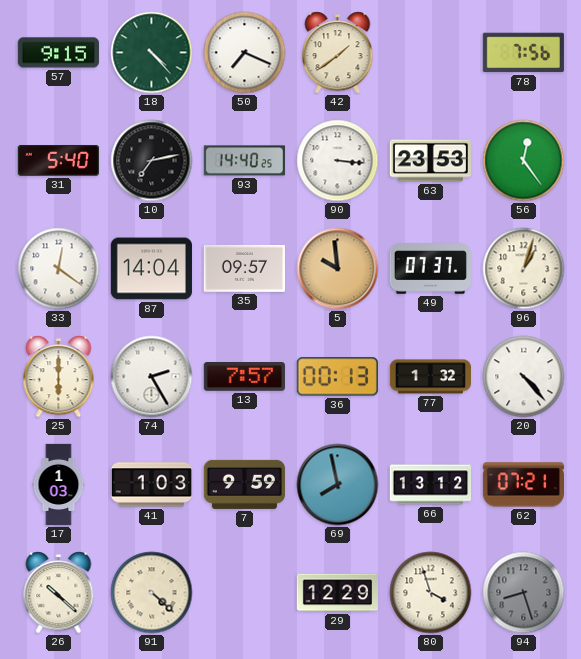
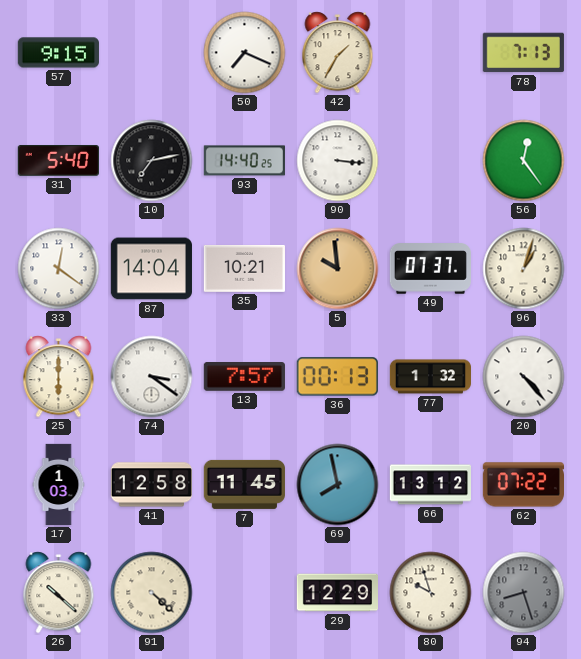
18: 4:23 -> none (152, 53)
42: 1:39 -> 1:35 (338, 53)
78: 7:56 -> 7:13 (523, 53)
63: 23:53 -> none (430, 161)
35: 09:57 -> 10:21 (244, 268)
74: 2:25 -> 3:21 (152, 377)
41: 1:03 -> 12:58 (151, 485)
7: 9:59 -> 11:45 (244, 484)
62: 07:21 -> 07:22 (523, 485)
80: 3:57 -> 9:57 (431, 593)
